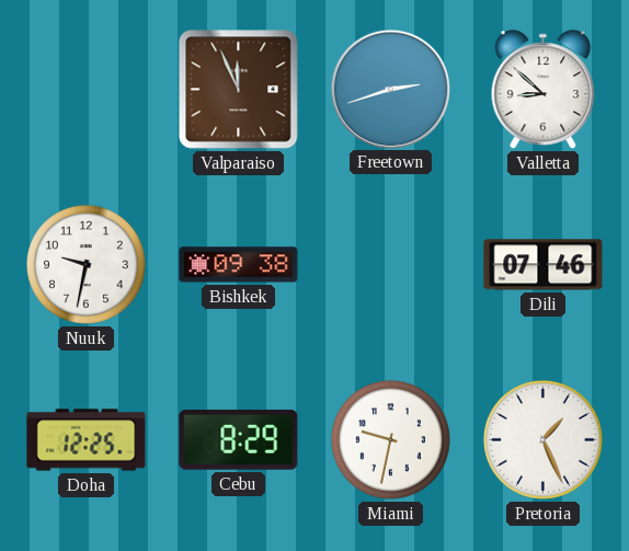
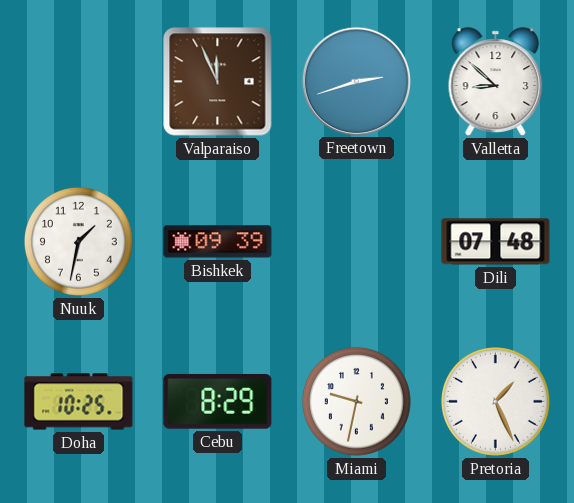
Nuuk: 9:32 -> 1:32 (78, 241)
Bishkek: 09:38 -> 09:39 (218, 242)
Dili: 07:46 -> 07:48 (496, 242)
Doha: 12:25 -> 10:25 (79, 402)
